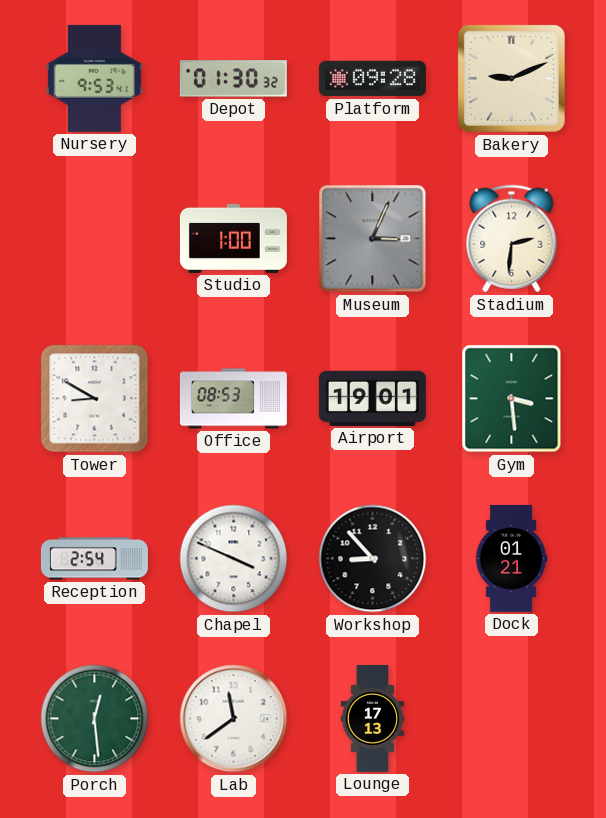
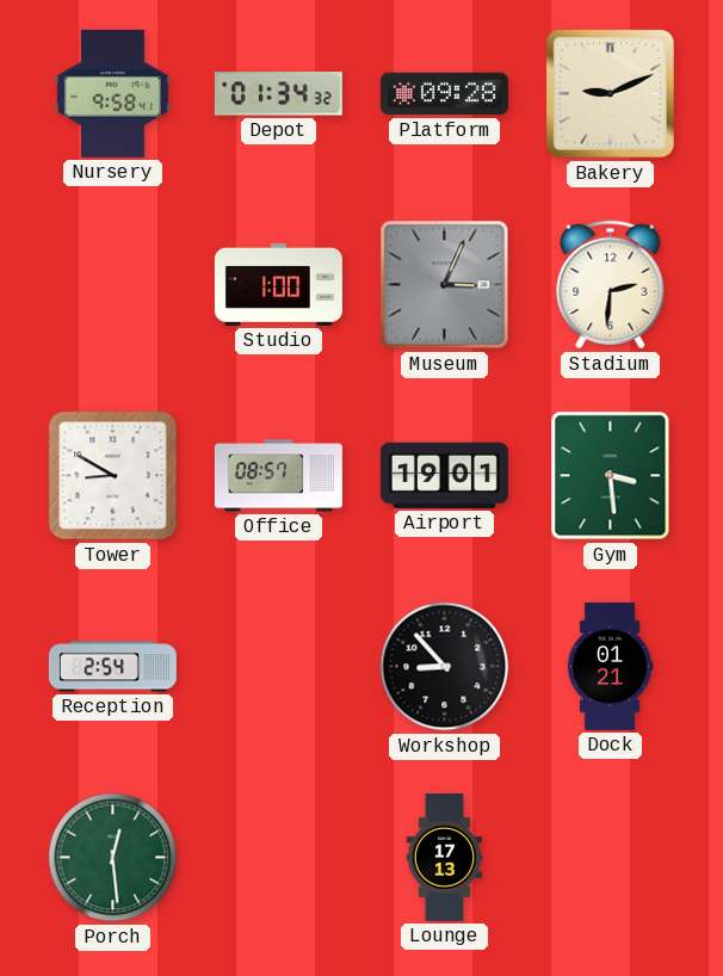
Nursery: 9:53 -> 9:58 (112, 93)
Depot: 01:30 -> 01:34 (278, 94)
Office: 08:53 -> 08:57 (278, 476)
Chapel: 3:49 -> none (234, 559)
Lab: 11:39 -> none (234, 719)
